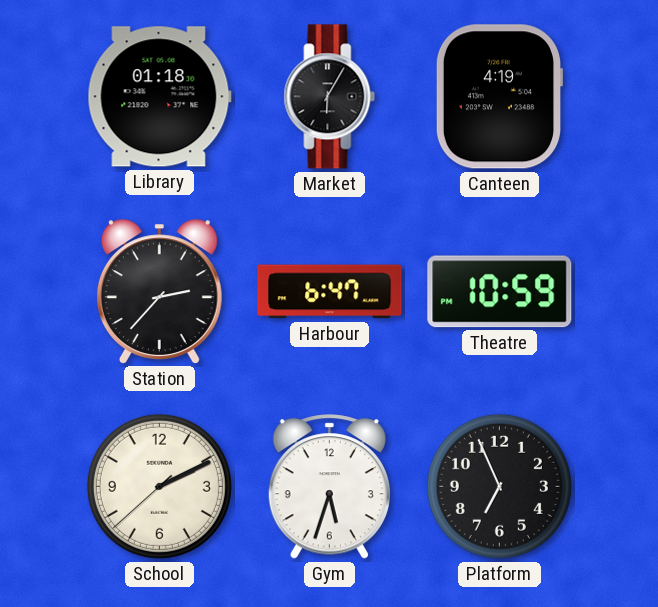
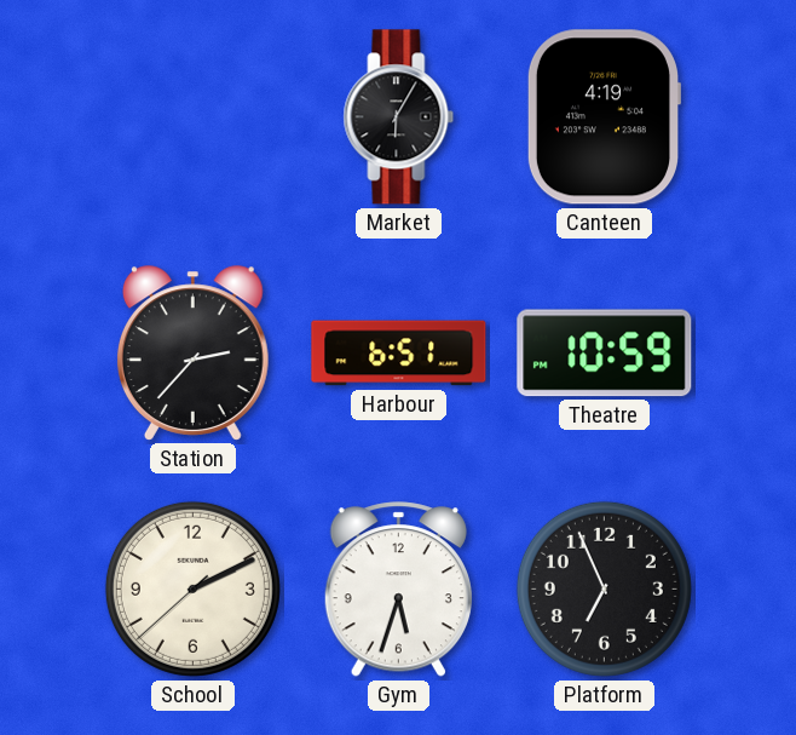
Library: 01:18 -> none (159, 97)
Harbour: 6:47 -> 6:51 (399, 354)
